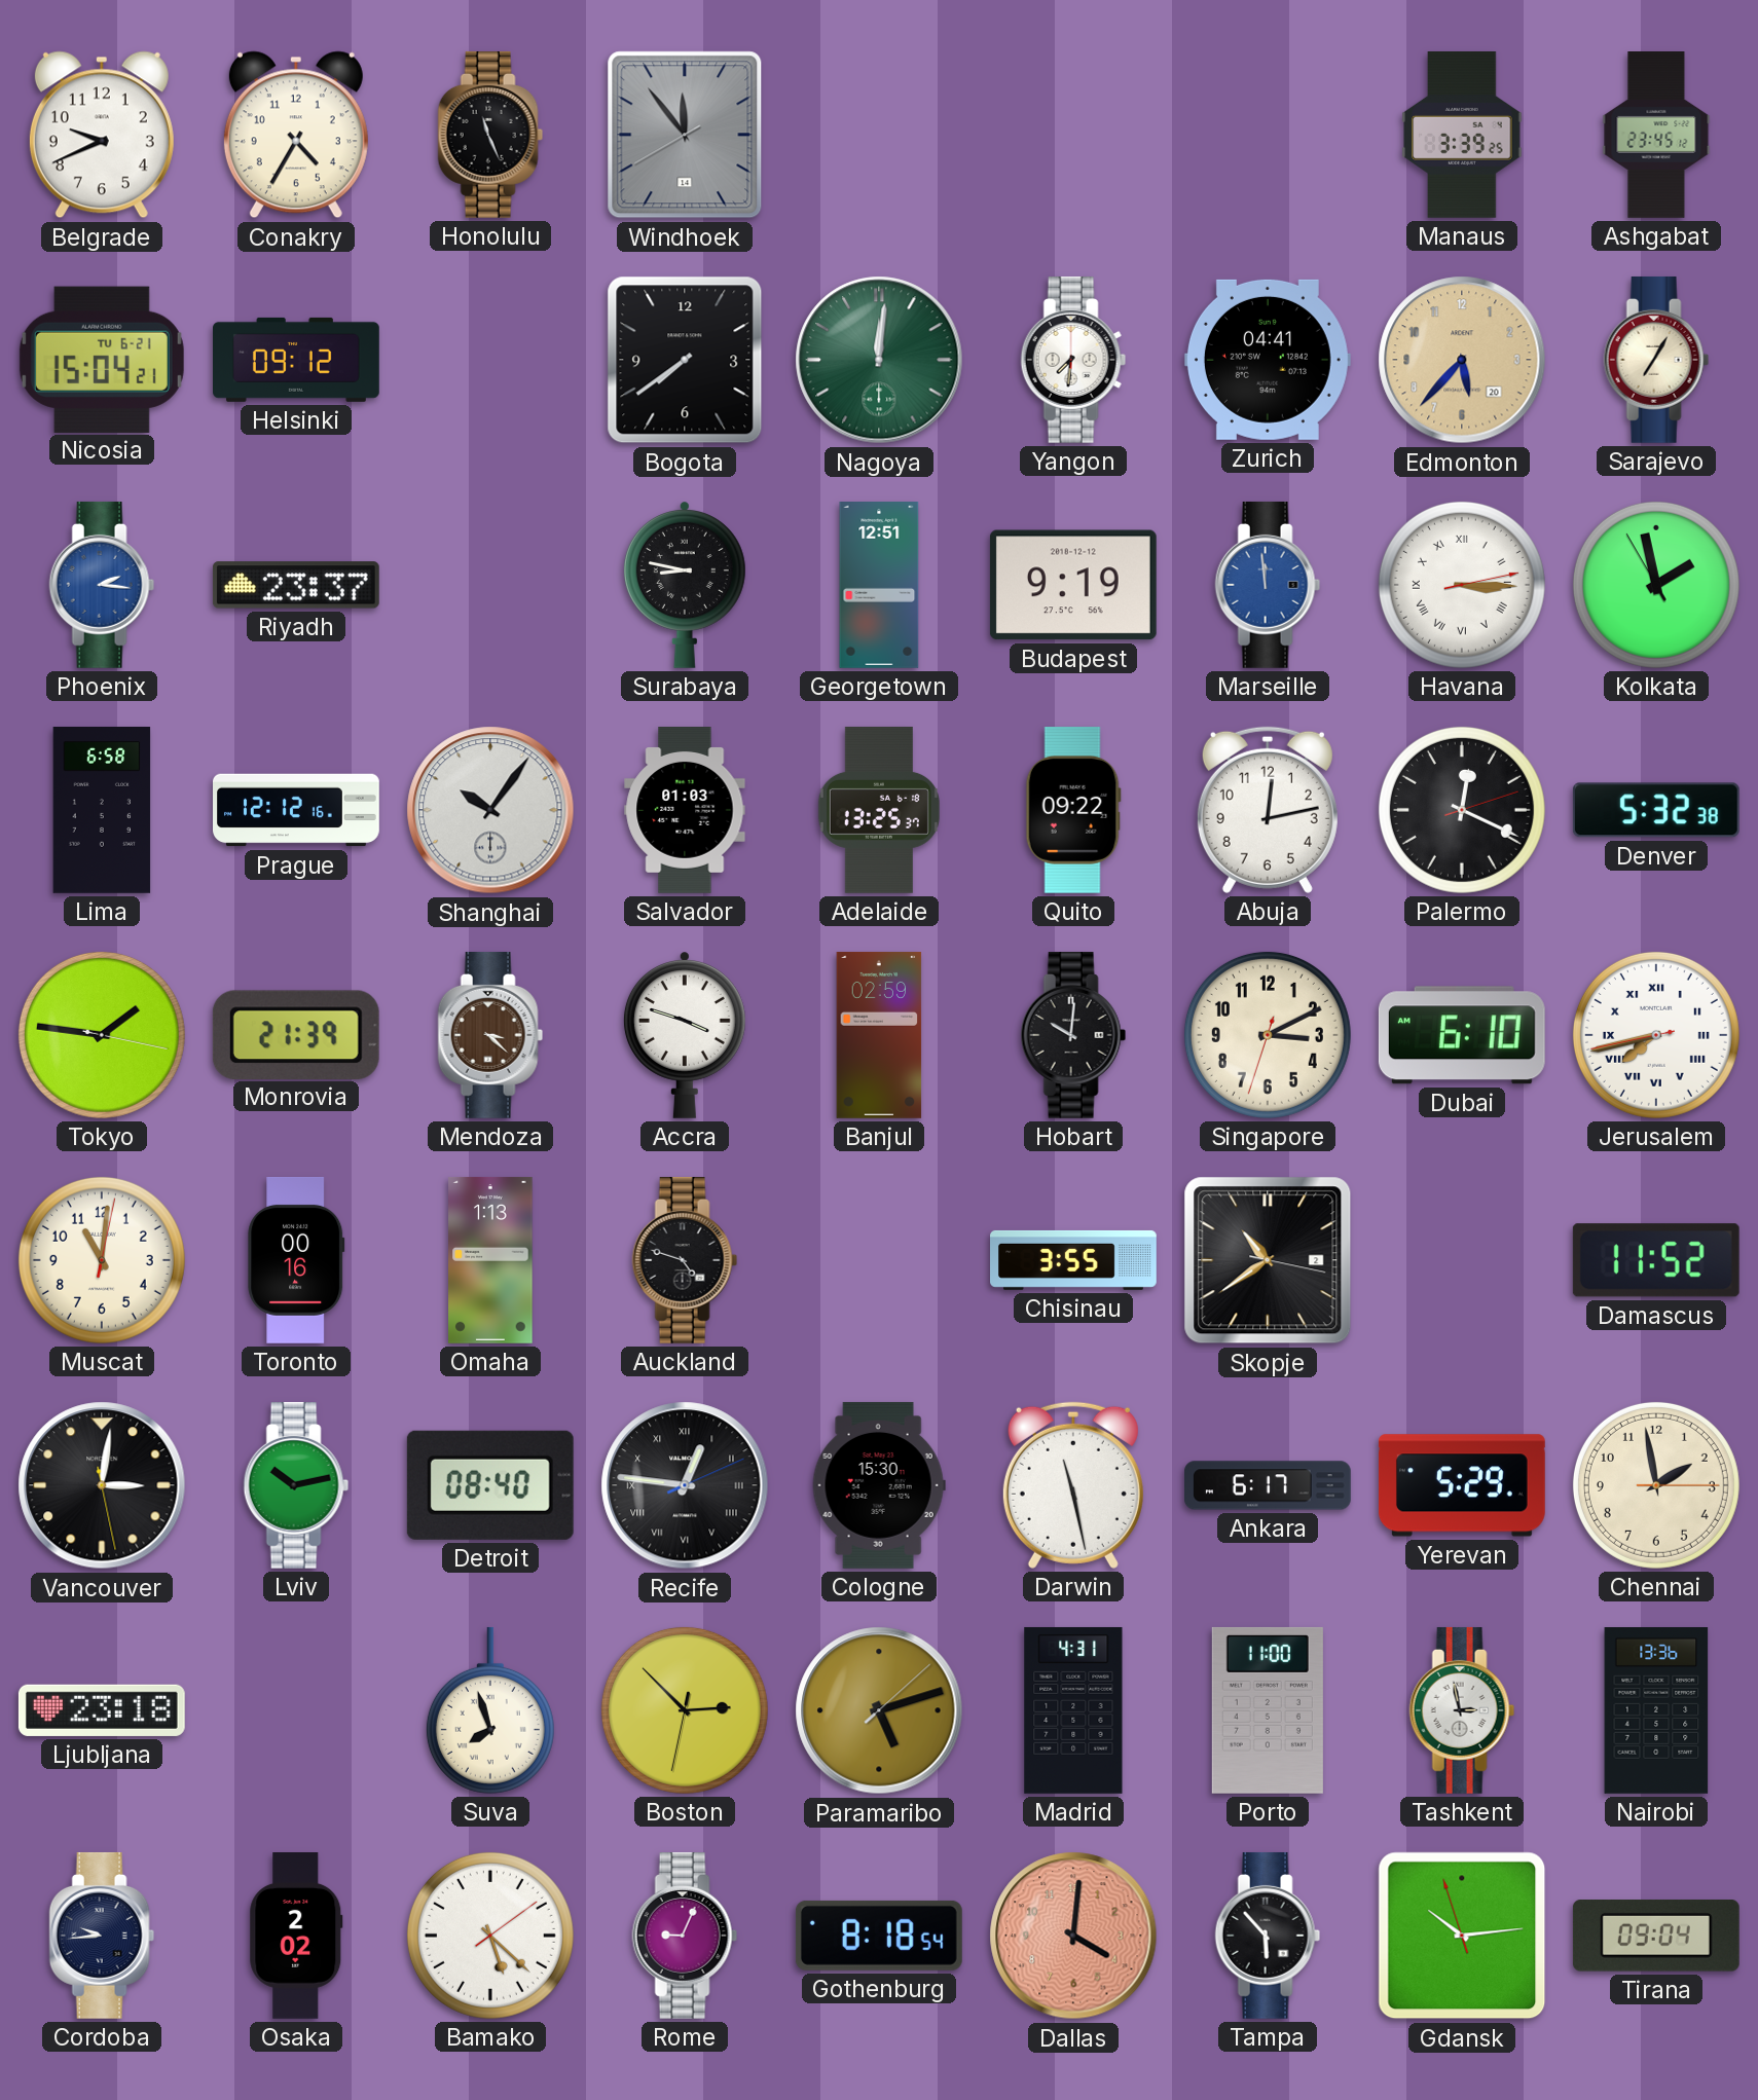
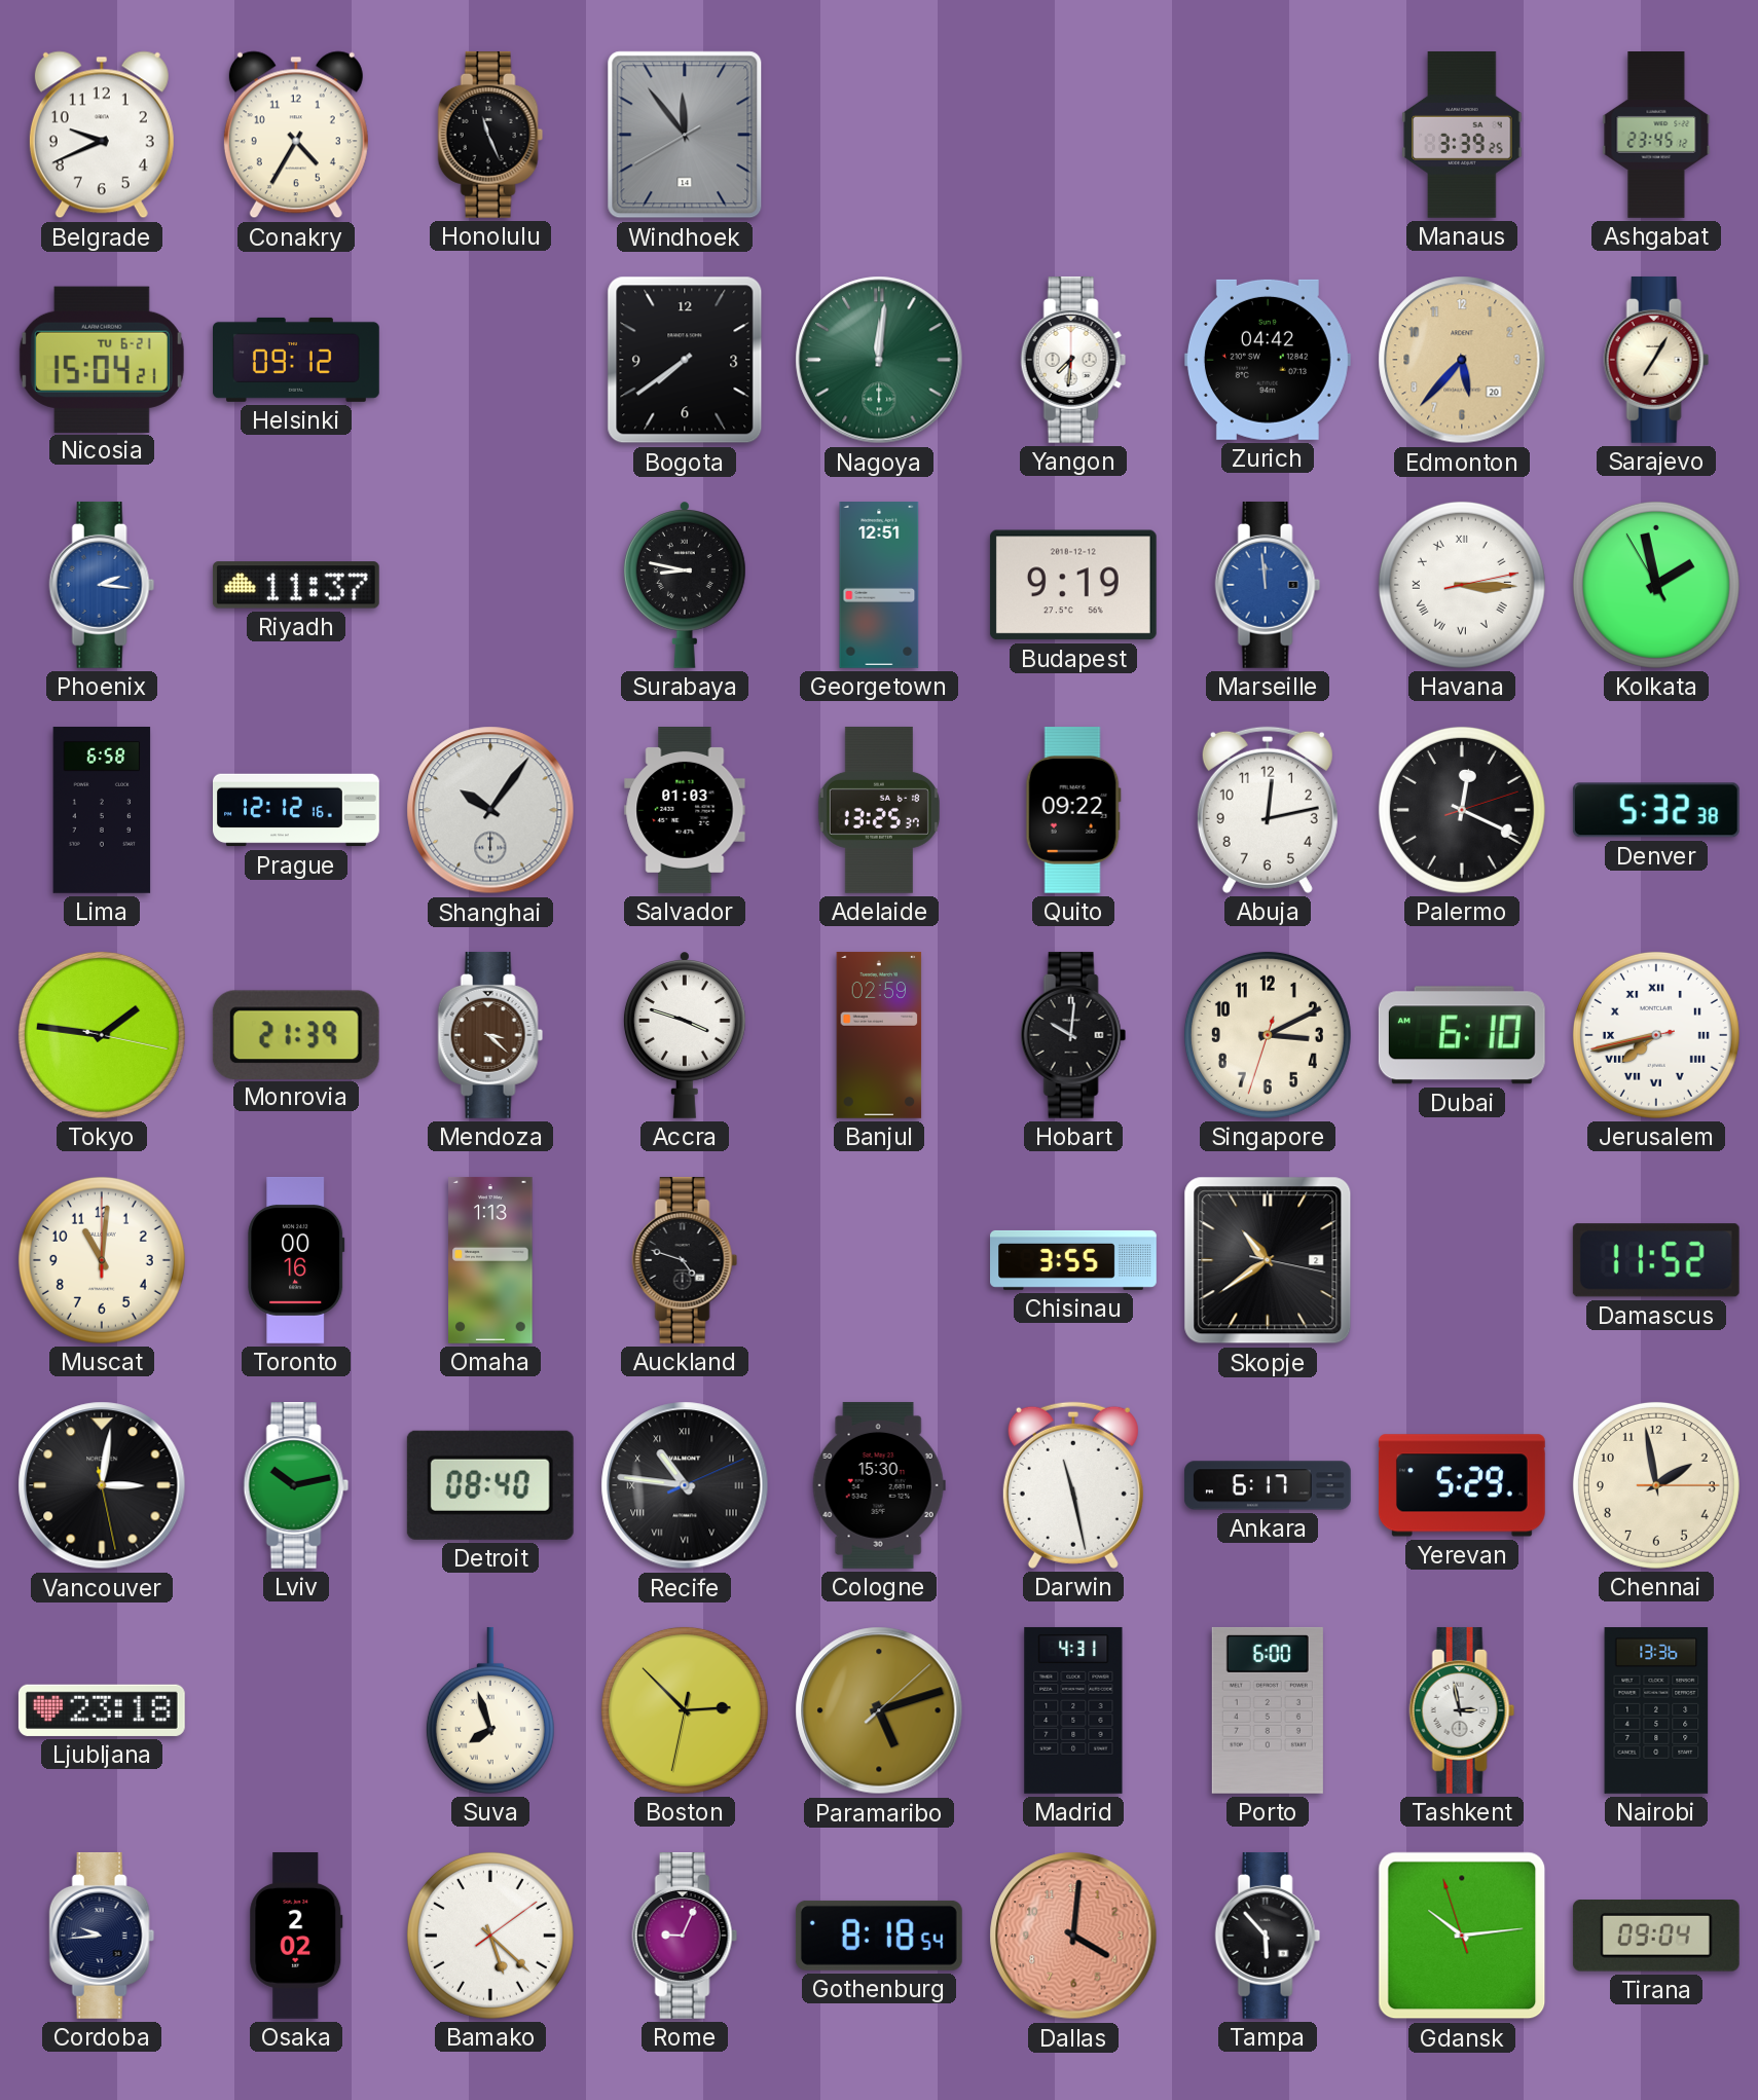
Zurich: 04:41 -> 04:42 (1268, 360)
Riyadh: 23:37 -> 11:37 (296, 585)
Muscat: 11:01:02 -> 11:01:00 (102, 1260)
Recife: 12:46 -> 10:46 (685, 1485)
Porto: 11:00 -> 6:00 (1268, 1710)
